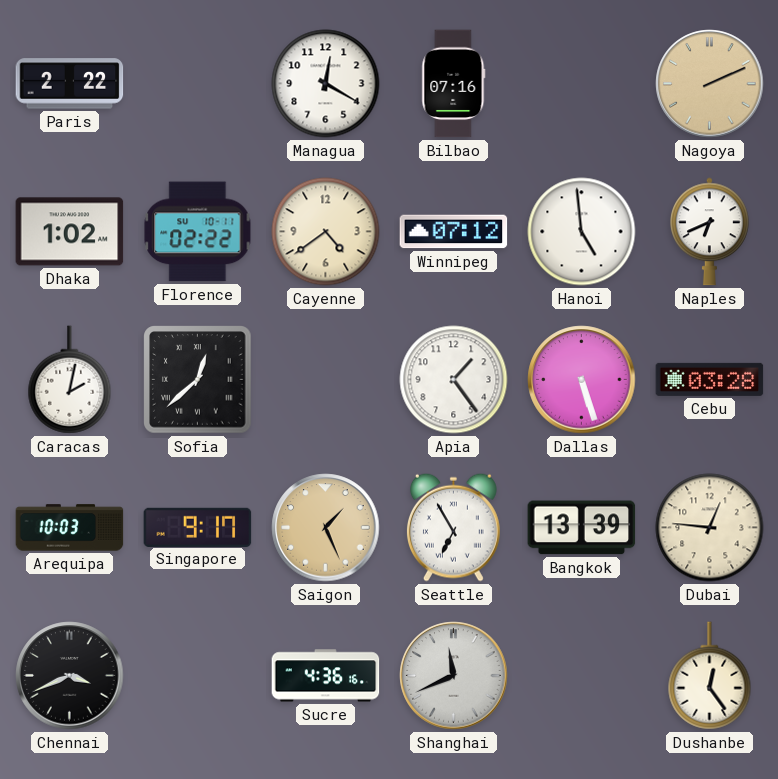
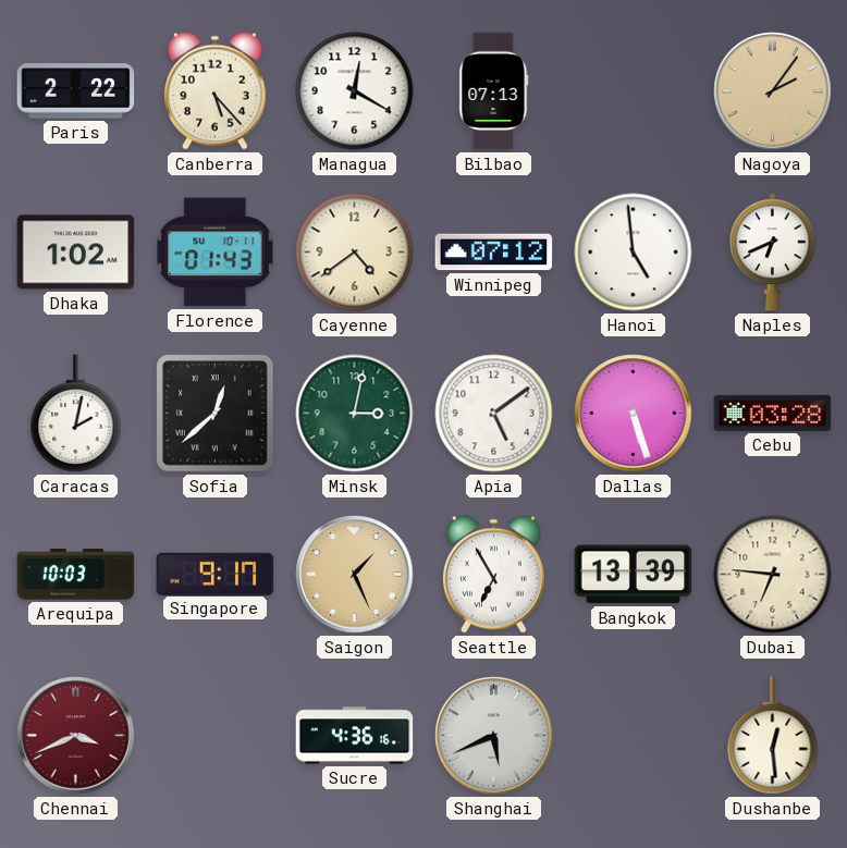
Canberra: none -> 5:23 (214, 90)
Bilbao: 07:16 -> 07:13 (494, 91)
Nagoya: 2:11 -> 2:06 (773, 91)
Florence: 02:22 -> 01:43 (216, 253)
Minsk: none -> 3:02 (355, 414)
Apia: 1:24 -> 5:09 (494, 414)
Dubai: 12:46 -> 6:46 (773, 575)
Chennai dial: black -> burgundy (76, 736)
Shanghai: 11:41 -> 5:41 (494, 736)
Dushanbe: 12:24 -> 12:29 (773, 736)
